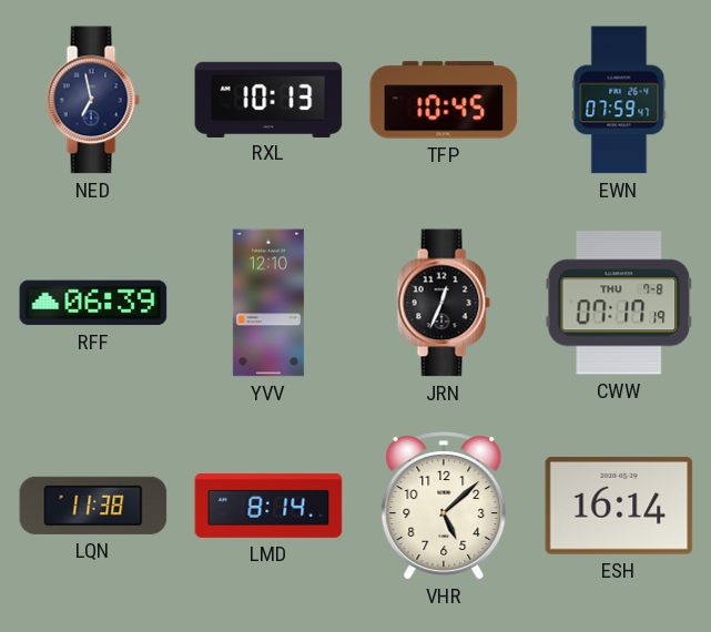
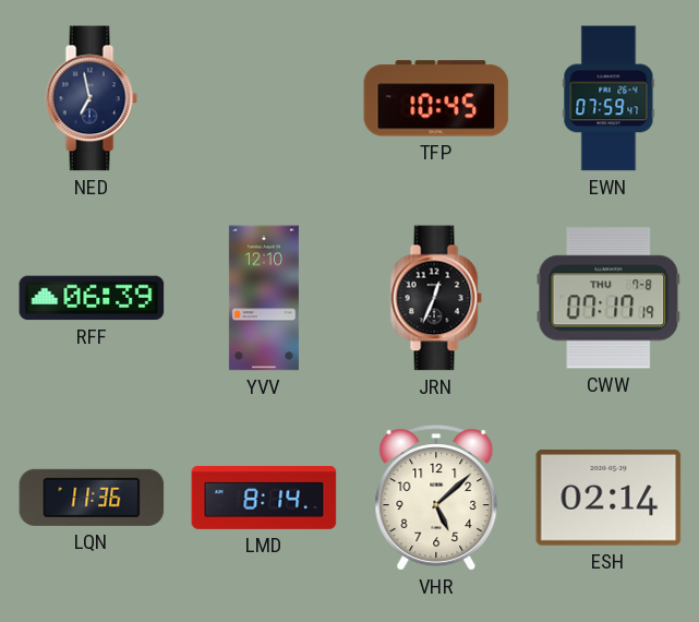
RXL: 10:13 -> none (268, 99)
LQN: 11:38 -> 11:36 (92, 498)
ESH: 16:14 -> 02:14 (608, 498)
